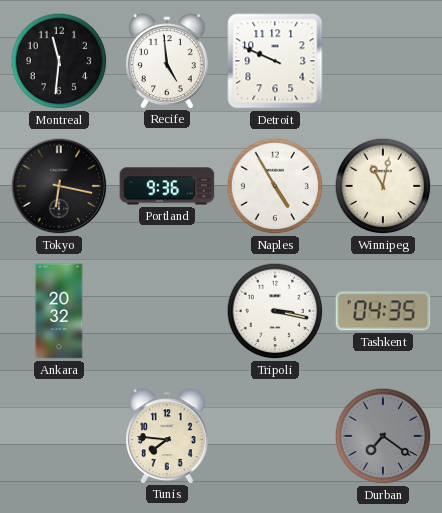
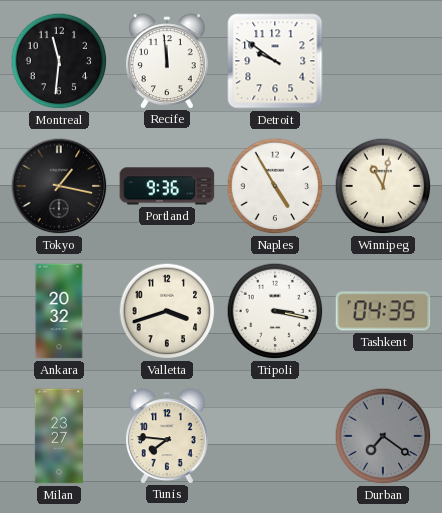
Recife: 4:59 -> 11:59 (167, 61)
Detroit: 9:49 -> 9:51 (275, 61)
Tokyo: 6:17 -> 1:17 (59, 186)
Valletta: none -> 3:42 (167, 311)
Milan: none -> 23:27 (59, 436)
